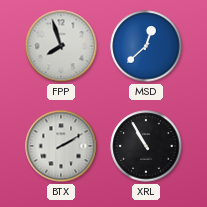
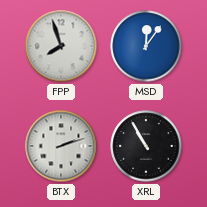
MSD: 12:38 -> 12:06 (146, 46)
BTX: 2:10 -> 2:12 (61, 146)
